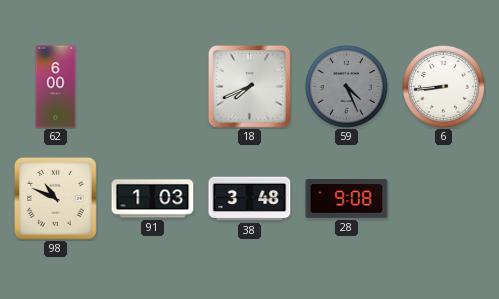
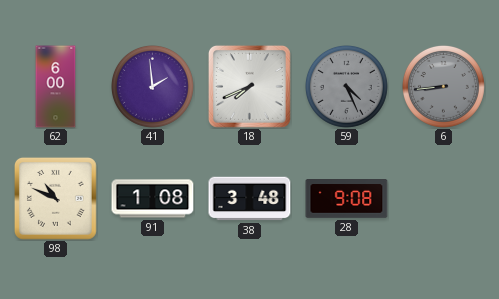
41: none -> 1:59 (152, 86)
6 dial: white -> grey (443, 86)
91: 1:03 -> 1:08 (153, 199)
